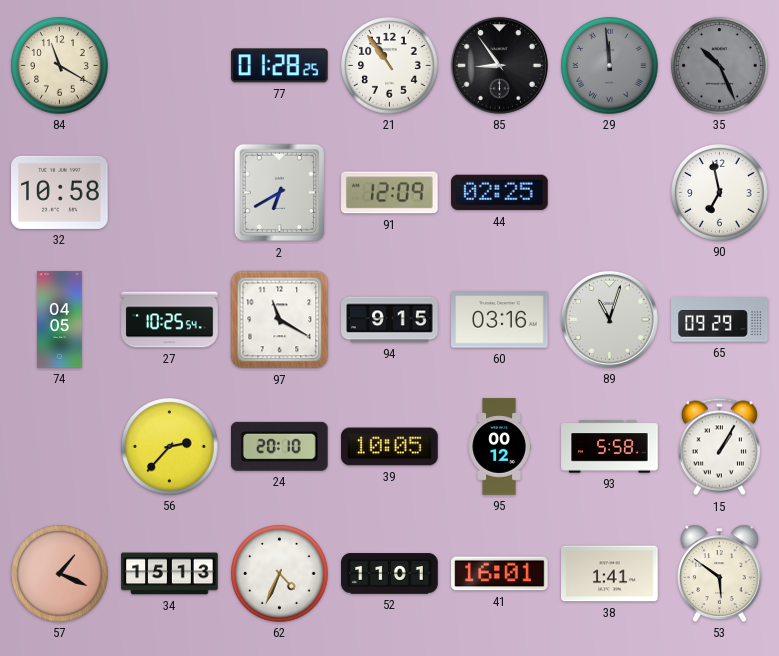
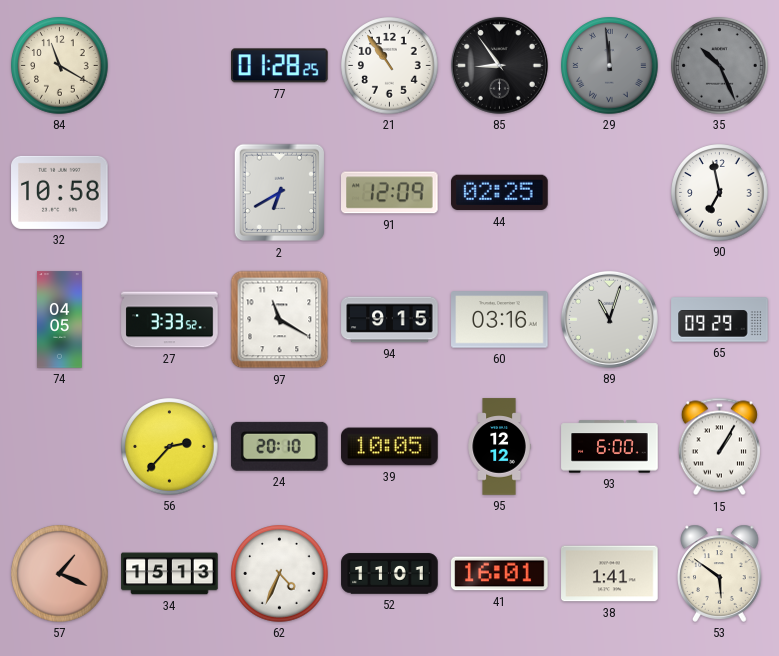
27: 10:25 -> 3:33 (170, 320)
95: 00:12 -> 12:12 (499, 447)
93: 5:58 -> 6:00 (610, 447)
